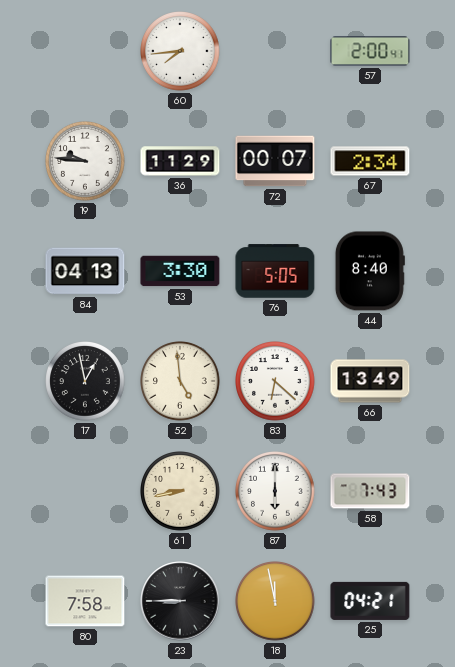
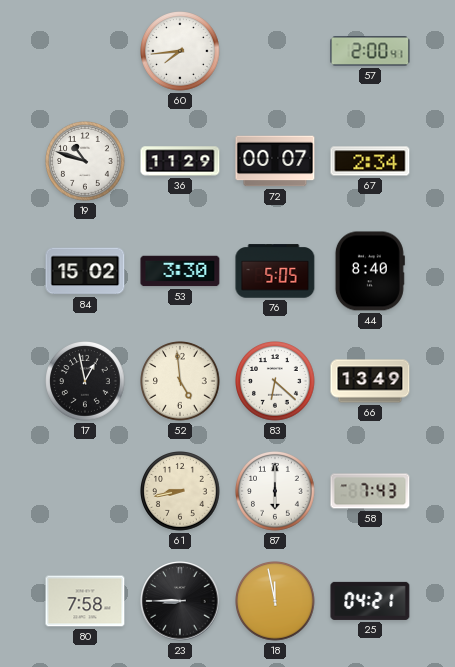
19: 9:46 -> 10:48 (85, 161)
84: 04:13 -> 15:02 (85, 271)
